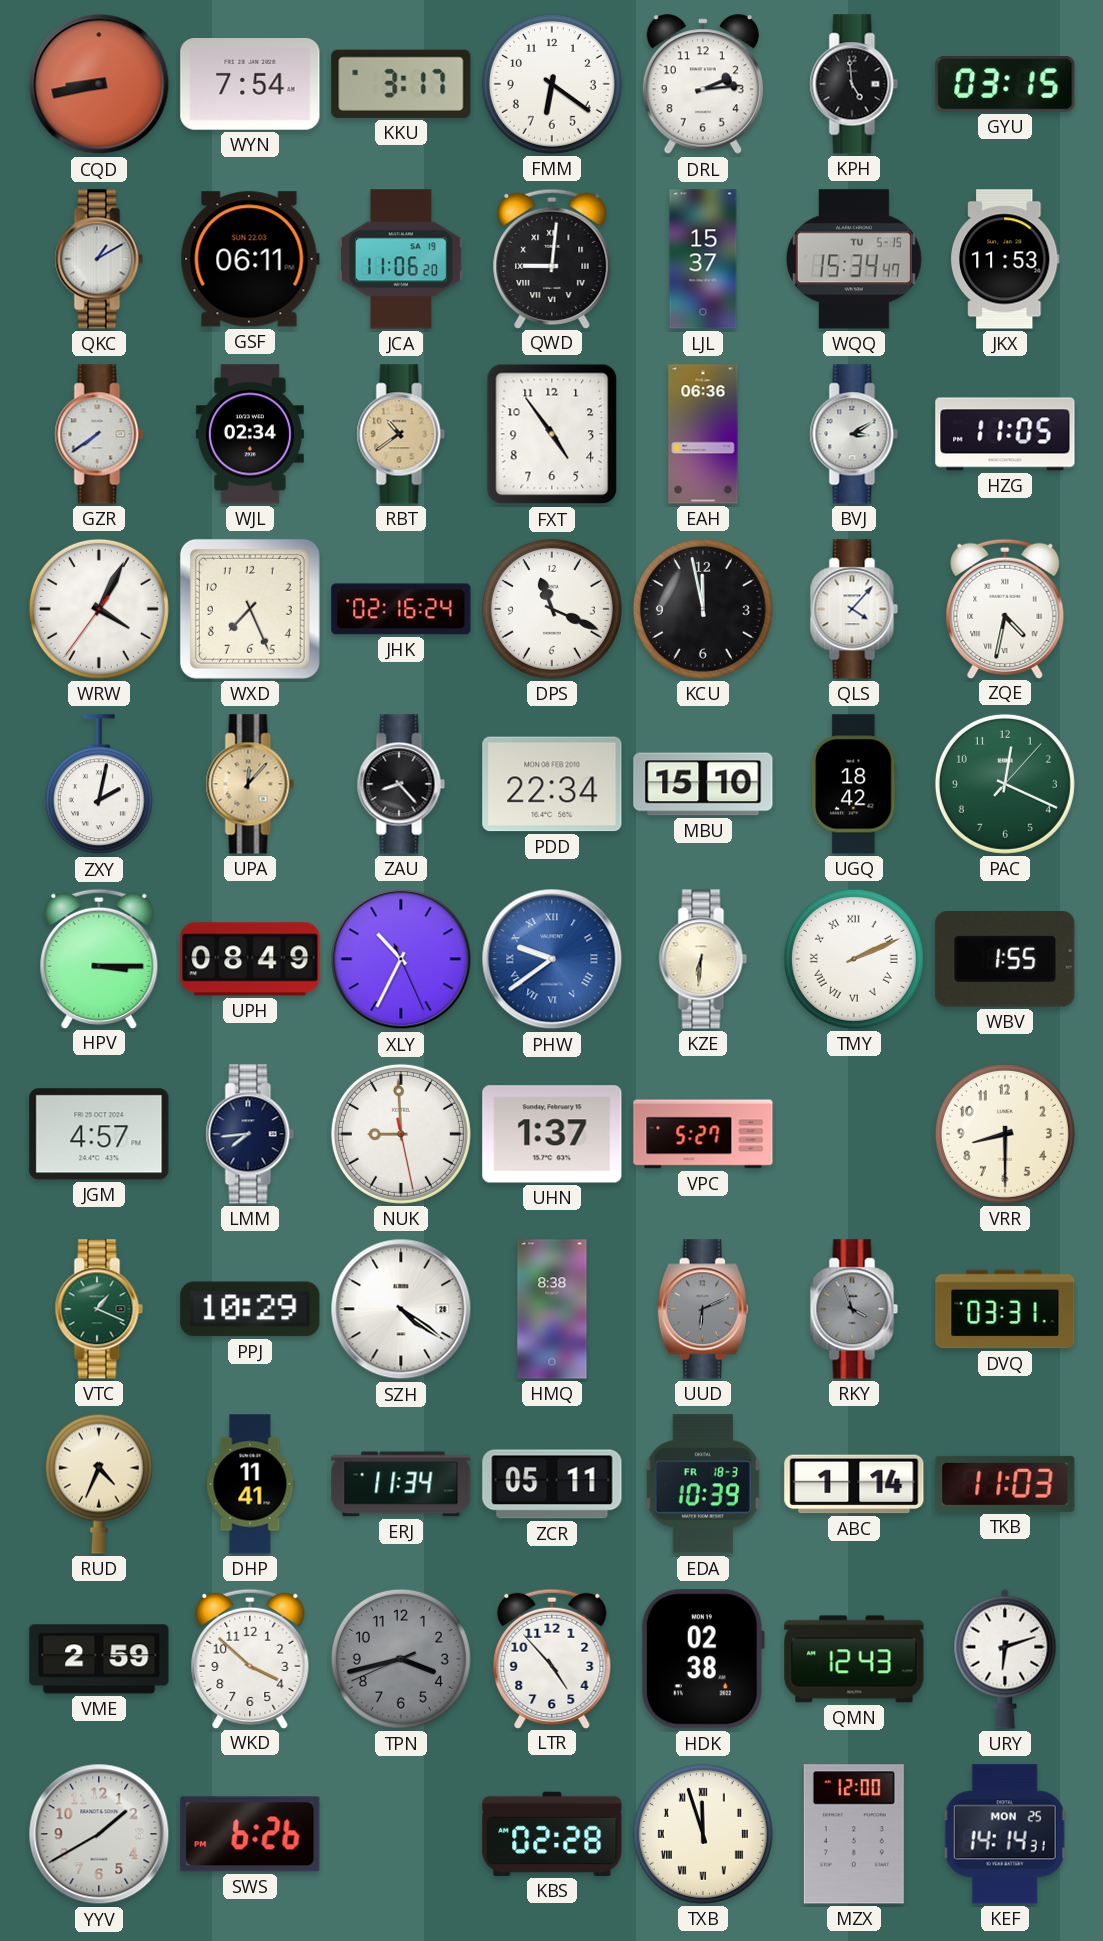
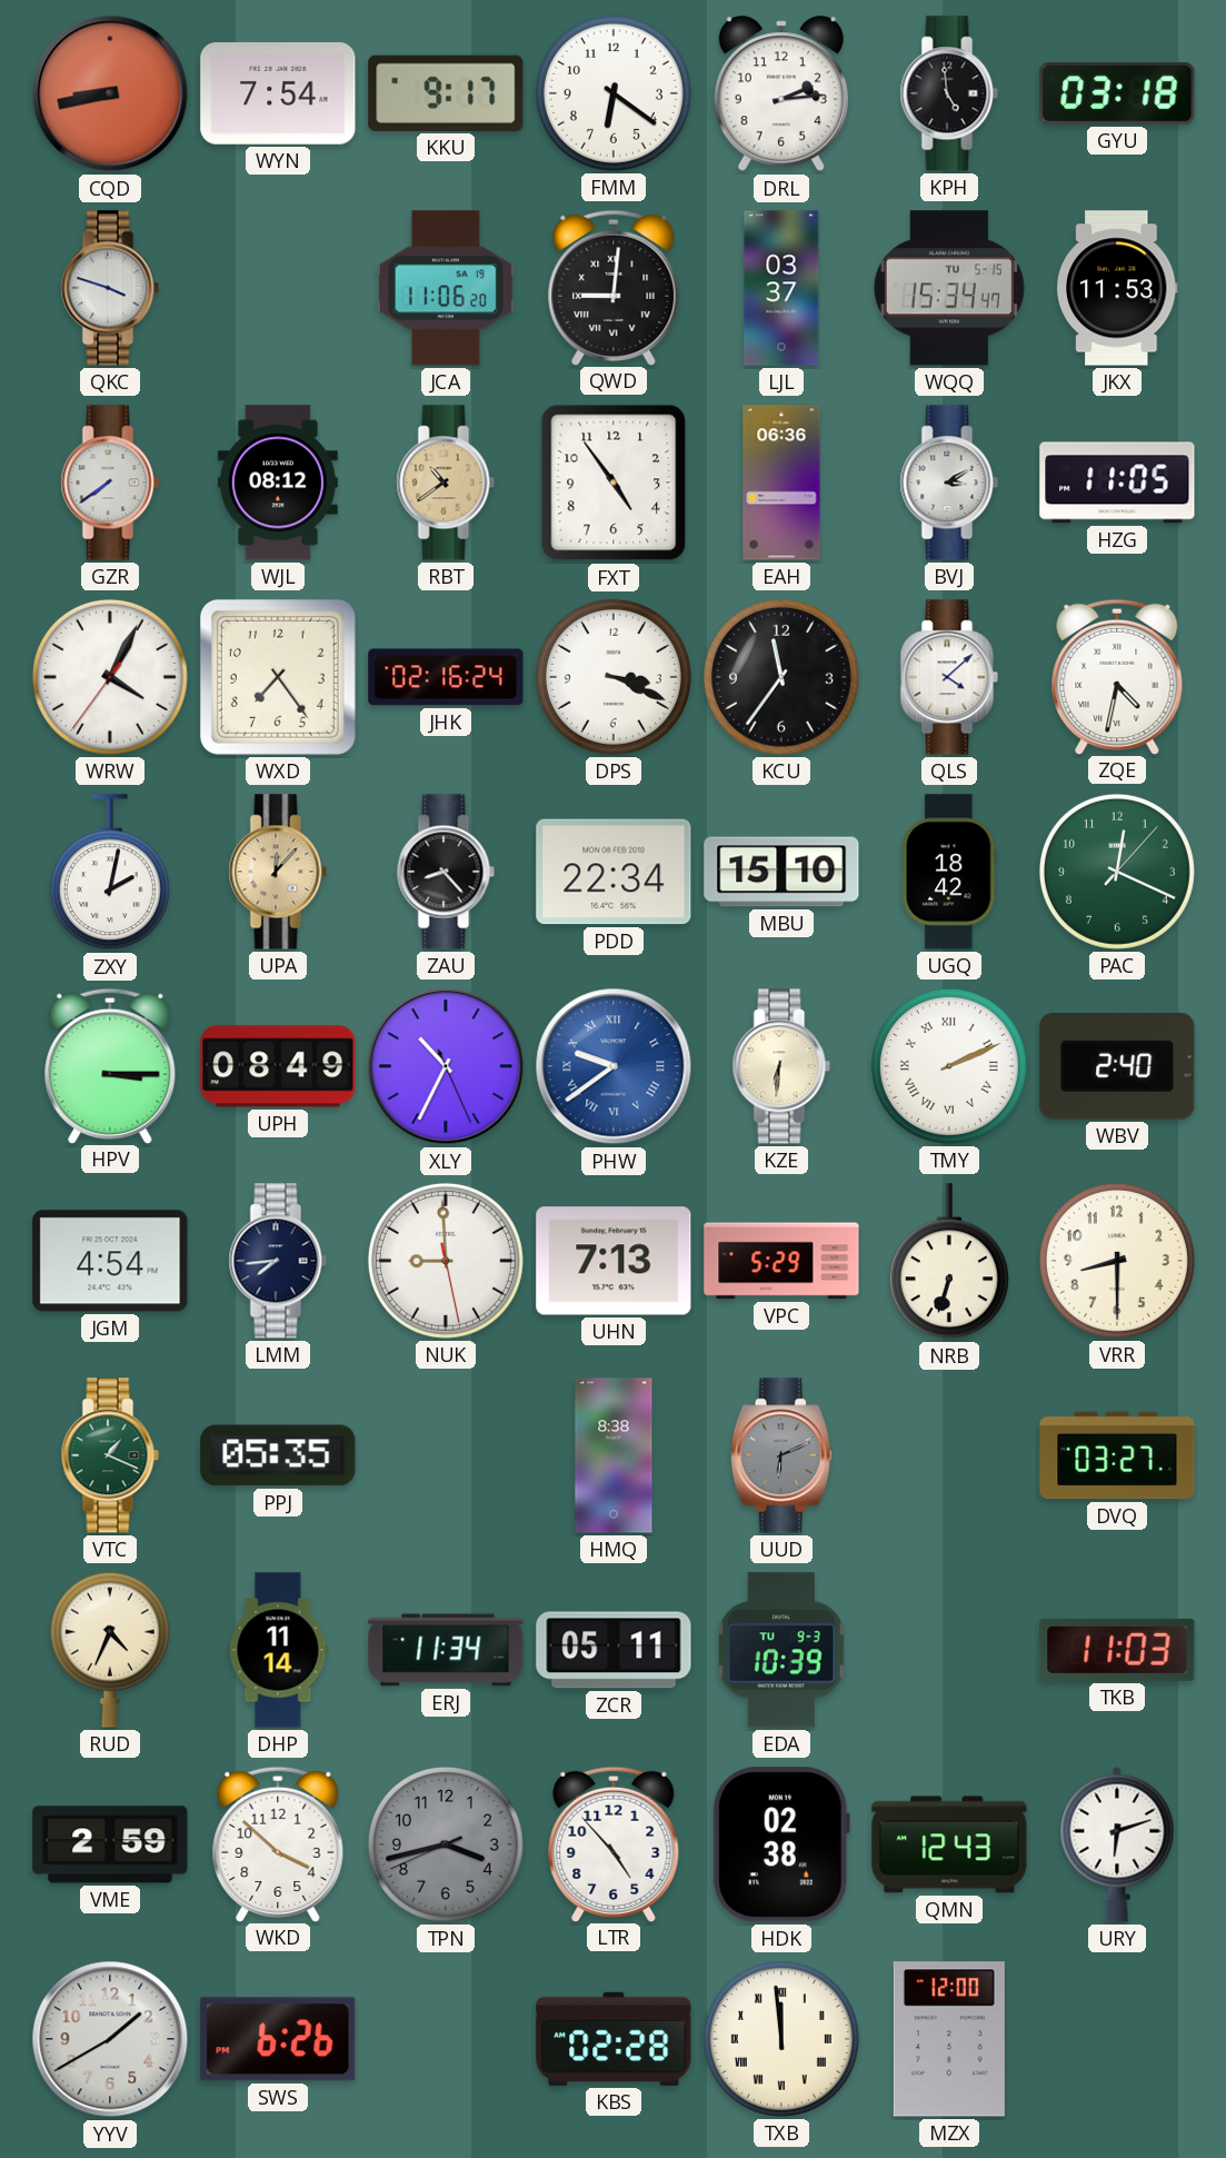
KKU: 3:17 -> 9:17 (446, 93)
GYU: 03:15 -> 03:18 (1117, 95)
QKC: 1:10 -> 3:48 (110, 288)
GSF: 06:11 -> none (250, 259)
LJL: 15:37 -> 03:37 (781, 288)
WJL: 02:34 -> 08:12 (278, 483)
WXD: 7:26 -> 7:24 (278, 677)
DPS: 11:19 -> 3:19 (614, 677)
KCU: 11:58 -> 11:36 (781, 677)
QLS: 4:07 -> 4:08 (949, 677)
WBV: 1:55 -> 2:40 (1117, 1067)
JGM: 4:57 -> 4:54 (110, 1261)
UHN: 1:37 -> 7:13 (614, 1261)
VPC: 5:27 -> 5:29 (781, 1261)
NRB: none -> 6:33 (949, 1262)
PPJ: 10:29 -> 05:35 (278, 1455)
SZH: 4:21 -> none (401, 1309)
RKY: 3:57 -> none (854, 1309)
DVQ: 03:31 -> 03:27 (1117, 1455)
DHP: 11:41 -> 11:14 (278, 1650)
EDA date: FR 18-3 -> TU 9-3 (781, 1650)
ABC: 1:14 -> none (854, 1484)
TXB: 11:57 -> 11:59 (781, 2039)
KEF: 14:14 -> none (1005, 1834)
